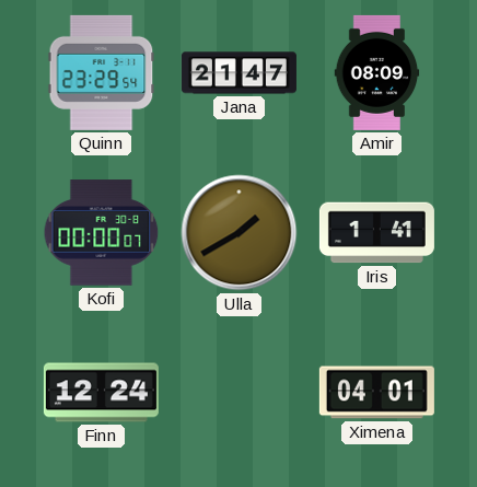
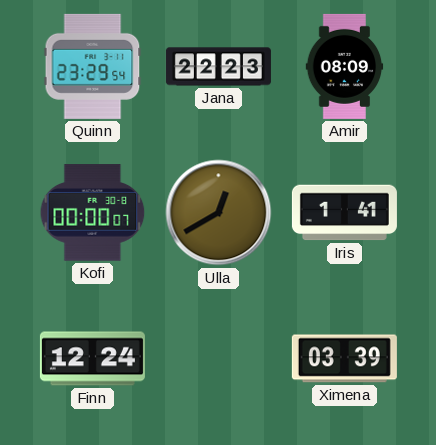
Jana: 21:47 -> 22:23 (218, 67)
Ulla: 1:40 -> 12:40 (219, 213)
Ximena: 04:01 -> 03:39 (344, 359)
